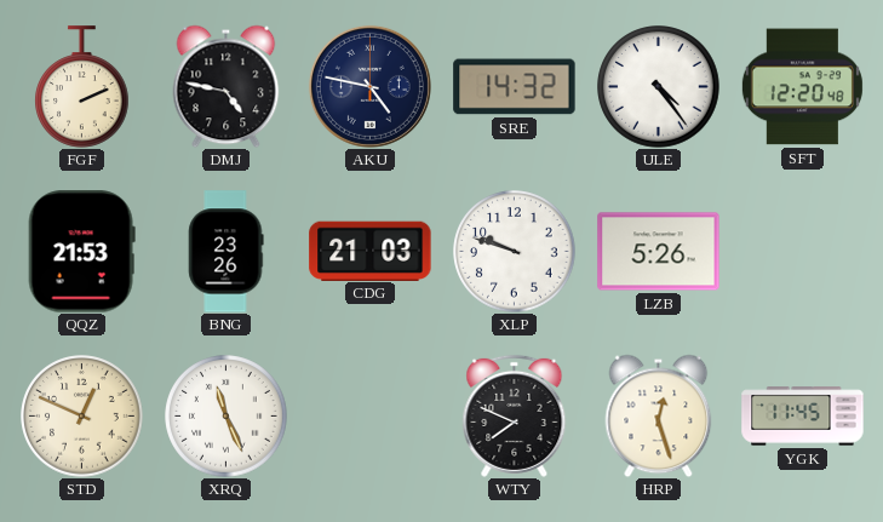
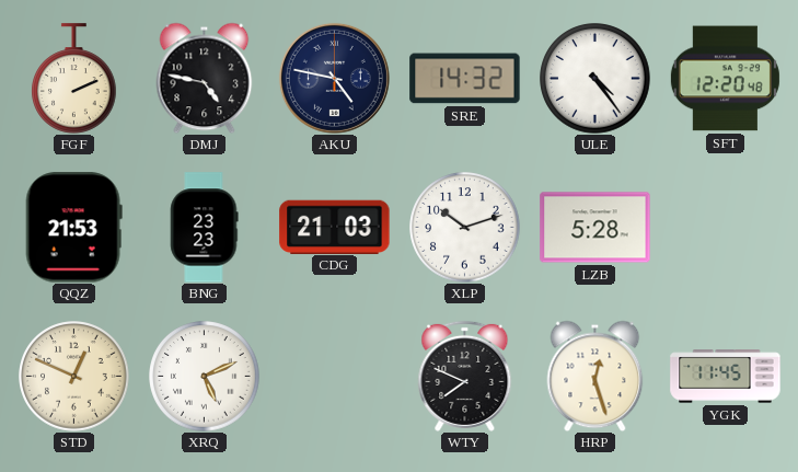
BNG: 23:26 -> 23:23 (205, 228)
XLP: 9:48 -> 10:12 (465, 228)
LZB: 5:26 -> 5:28 (595, 228)
XRQ: 11:26 -> 5:11 (205, 377)
